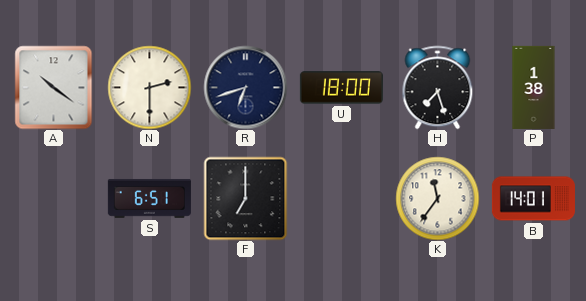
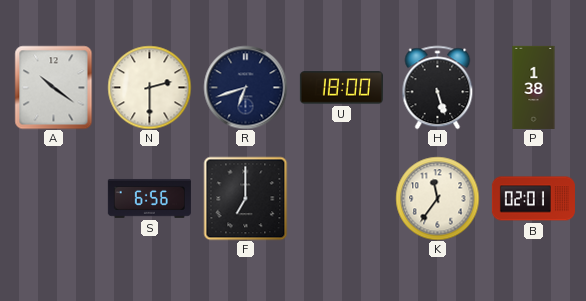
H: 7:27 -> 5:27 (438, 87)
S: 6:51 -> 6:56 (149, 198)
B: 14:01 -> 02:01 (533, 199)
